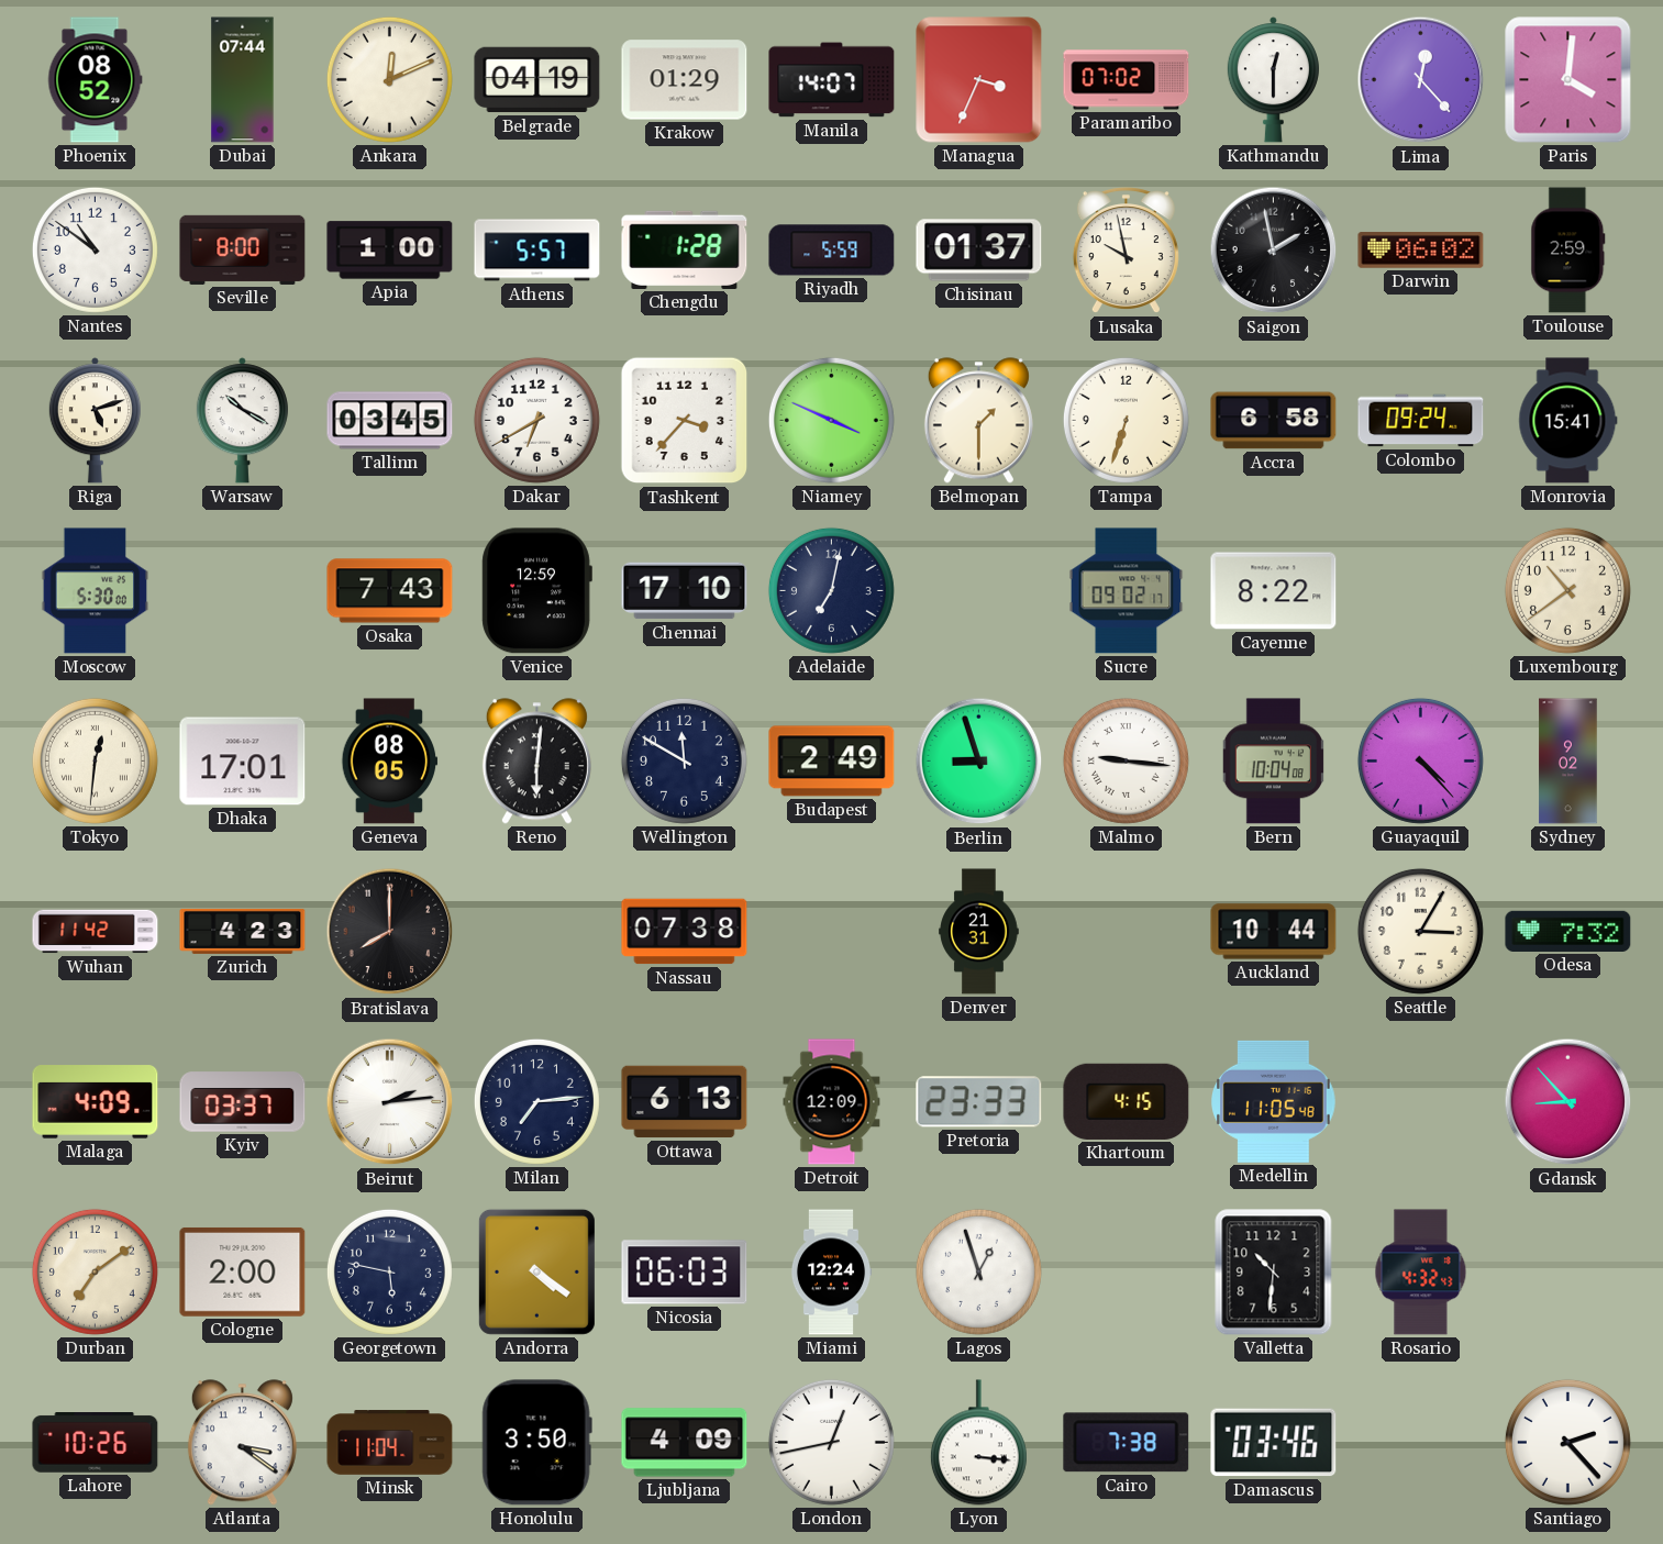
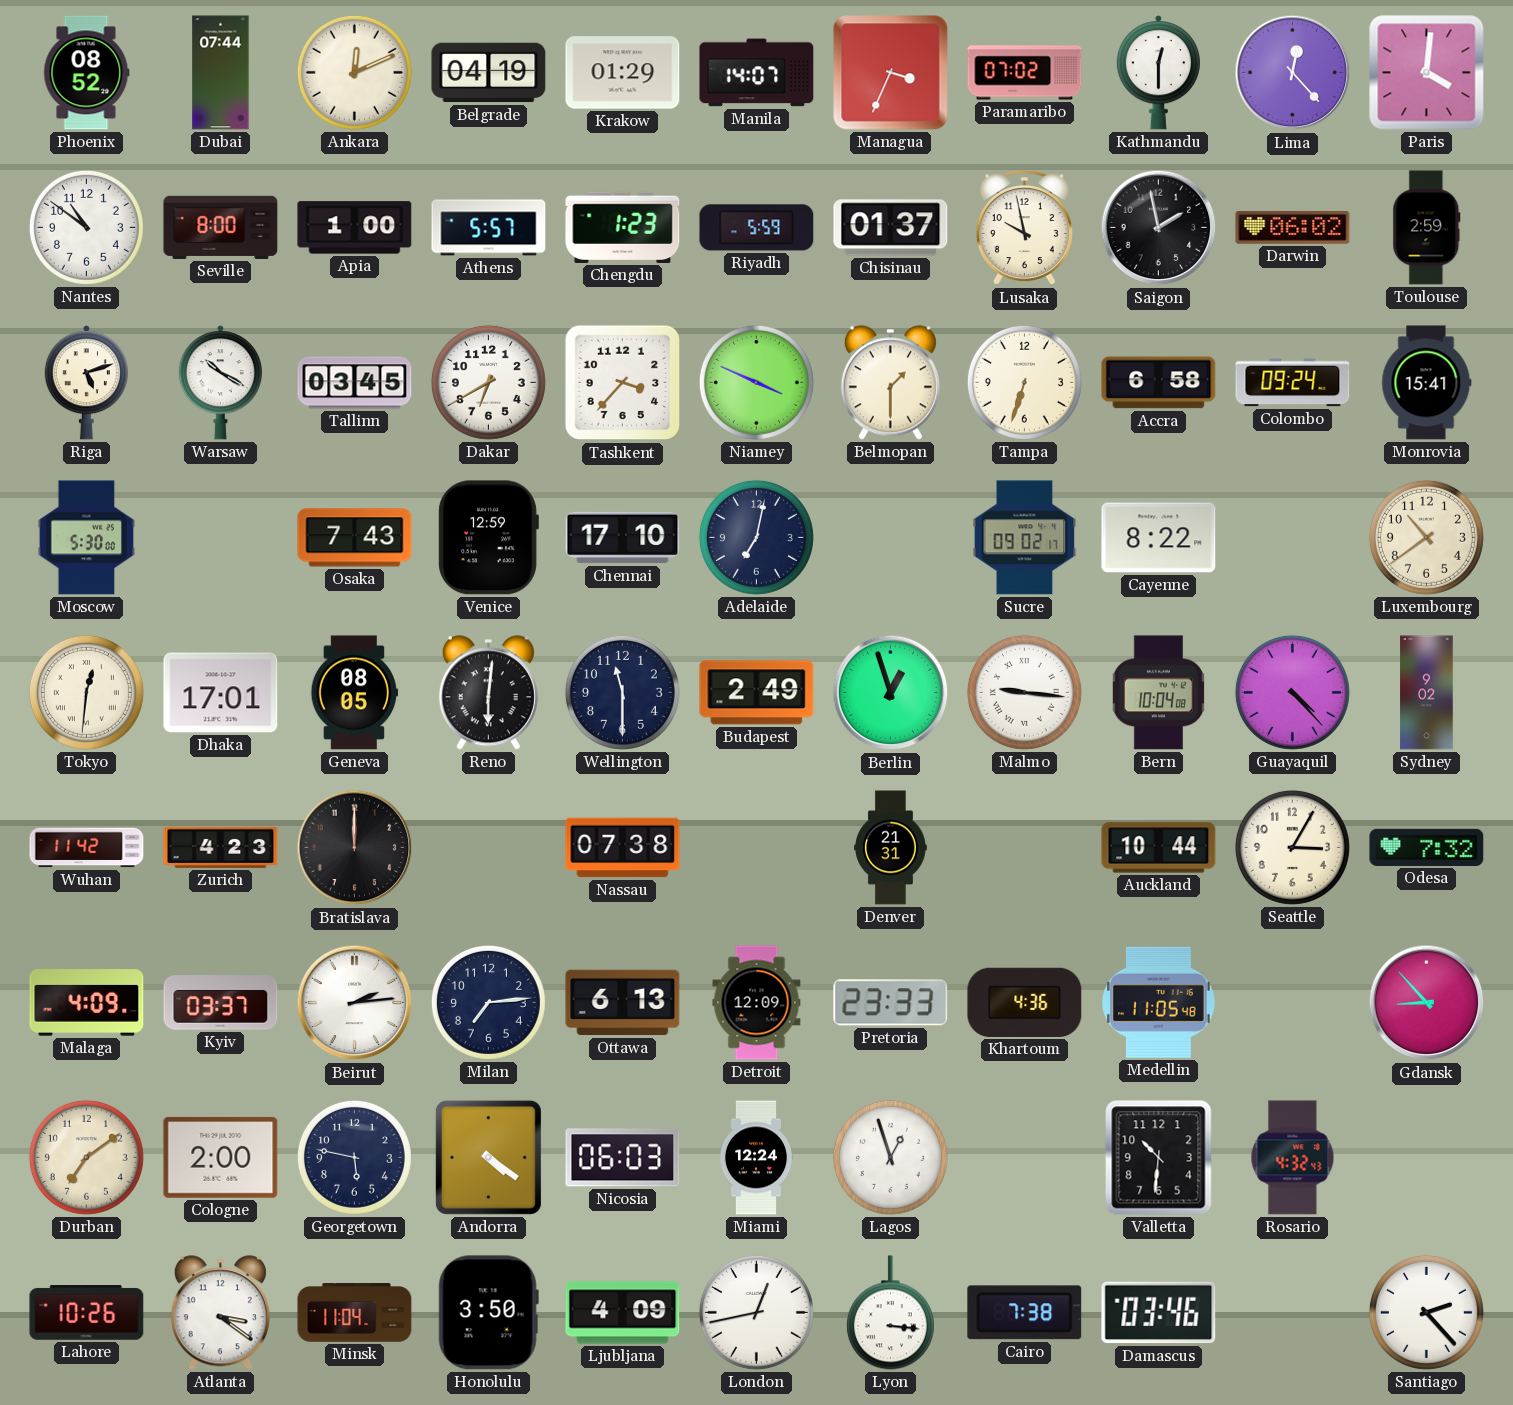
Chengdu: 1:28 -> 1:23 (623, 227)
Wellington: 11:50 -> 11:30 (622, 692)
Berlin: 8:57 -> 12:57 (891, 693)
Bratislava: 8:00 -> 12:00 (355, 848)
Khartoum: 4:15 -> 4:36 (1025, 1002)
